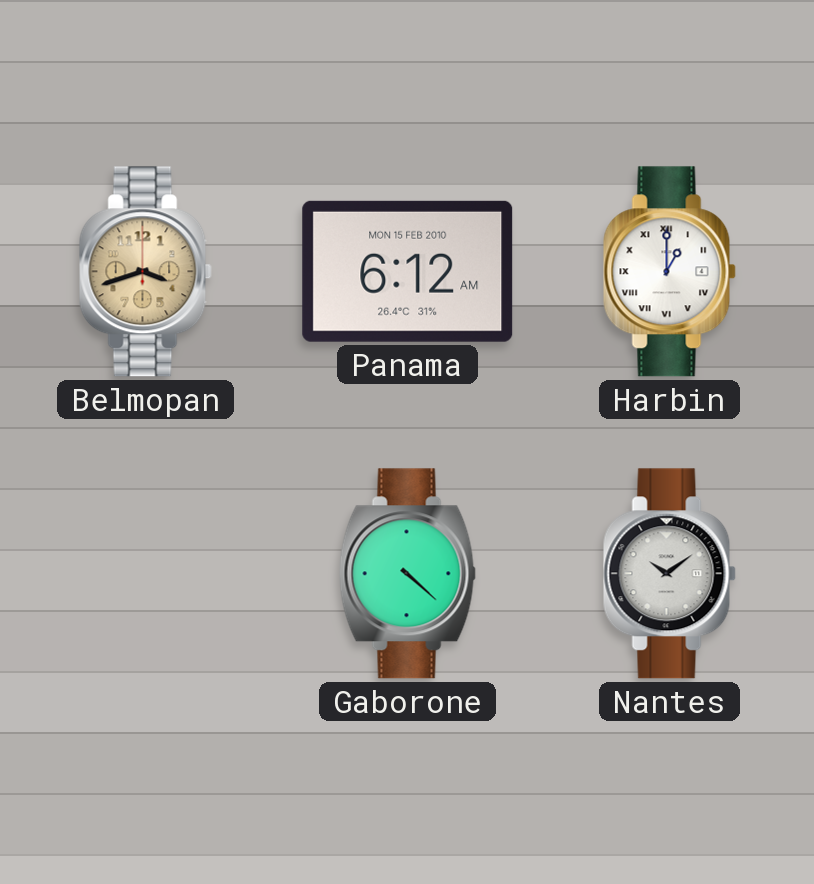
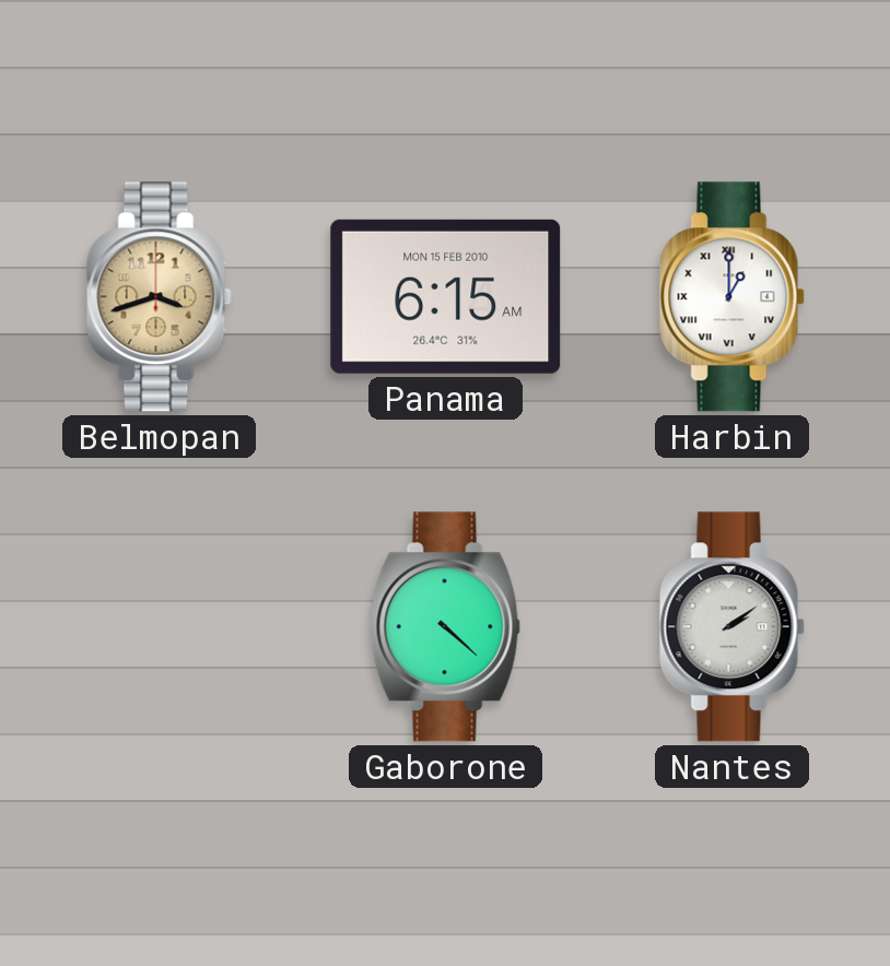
Panama: 6:12 -> 6:15 (446, 296)
Nantes: 10:09 -> 2:09 (731, 627)
